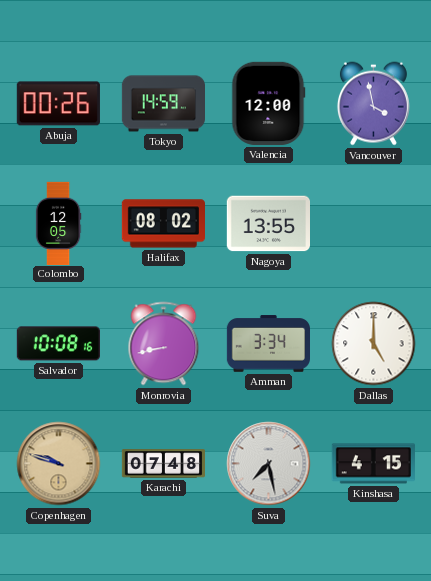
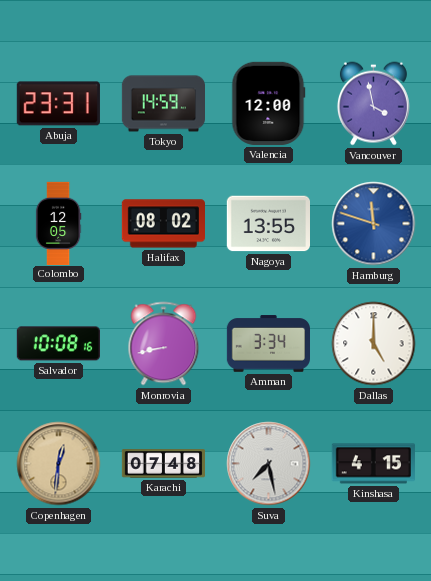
Abuja: 00:26 -> 23:31 (58, 104)
Hamburg: none -> 11:48 (374, 224)
Copenhagen: 9:48 -> 12:31 (59, 464)
